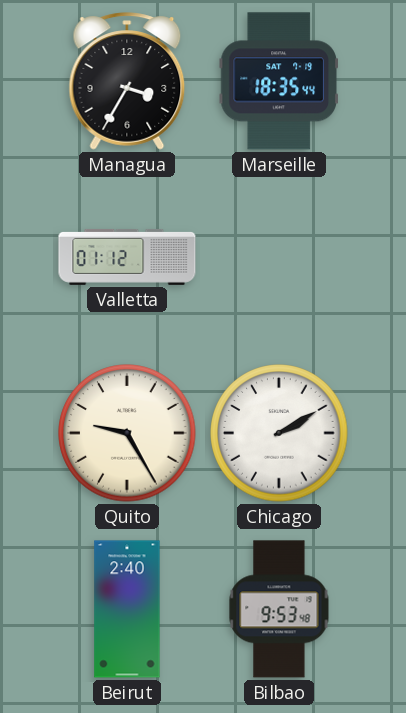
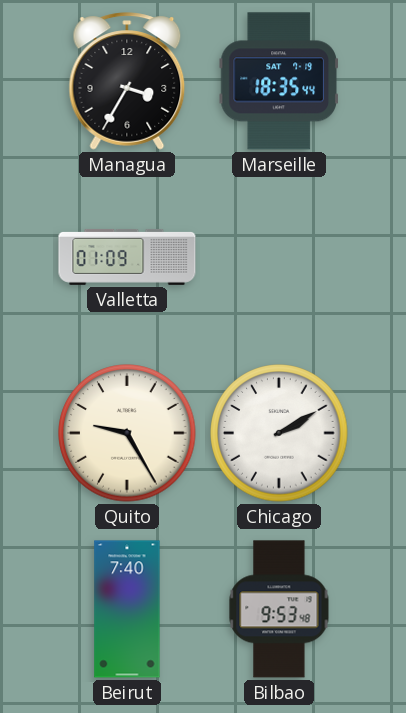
Valletta: 01:12 -> 01:09 (127, 257)
Beirut: 2:40 -> 7:40 (127, 609)
